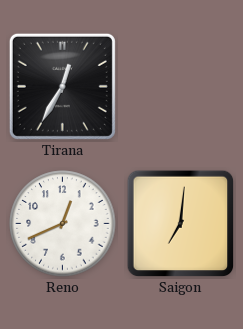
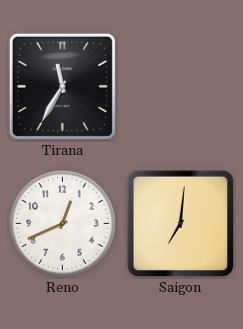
Tirana: 12:35 -> 11:35 (62, 86)
